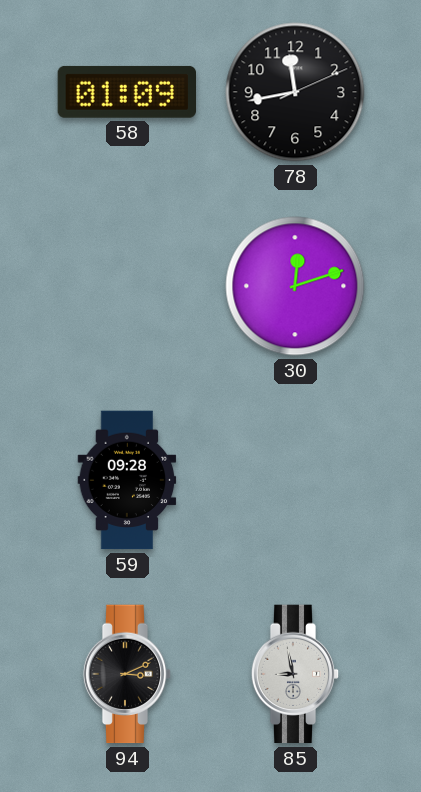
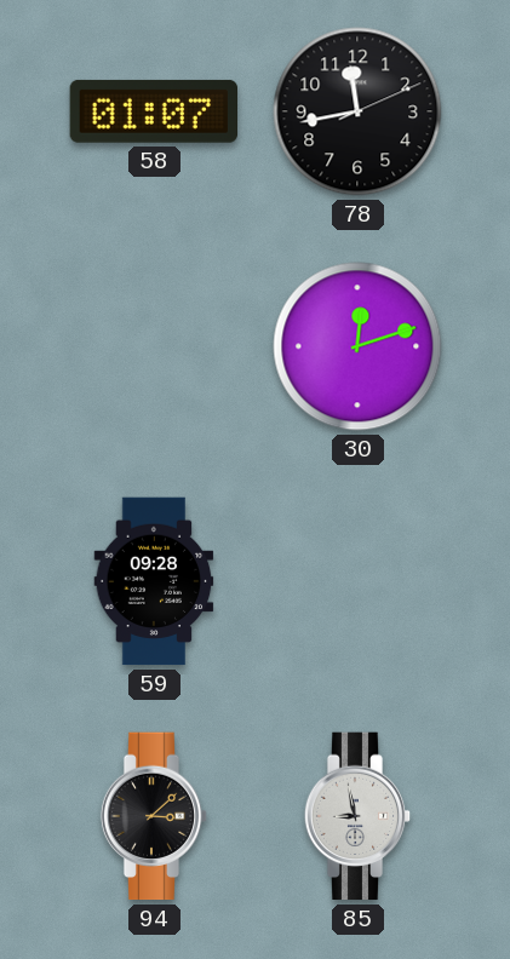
58: 01:09 -> 01:07 (153, 111)
94: 3:11 -> 3:08 (154, 816)
